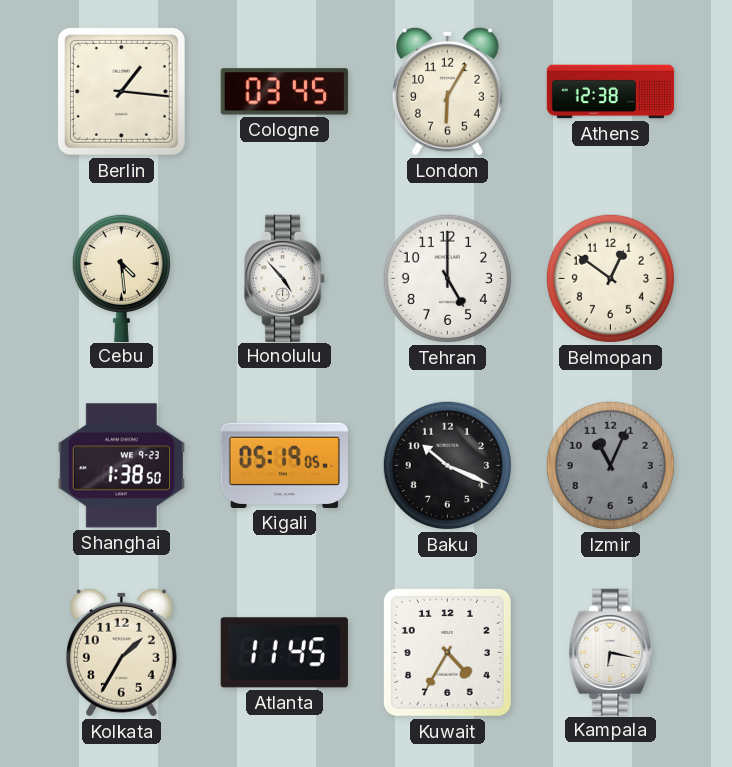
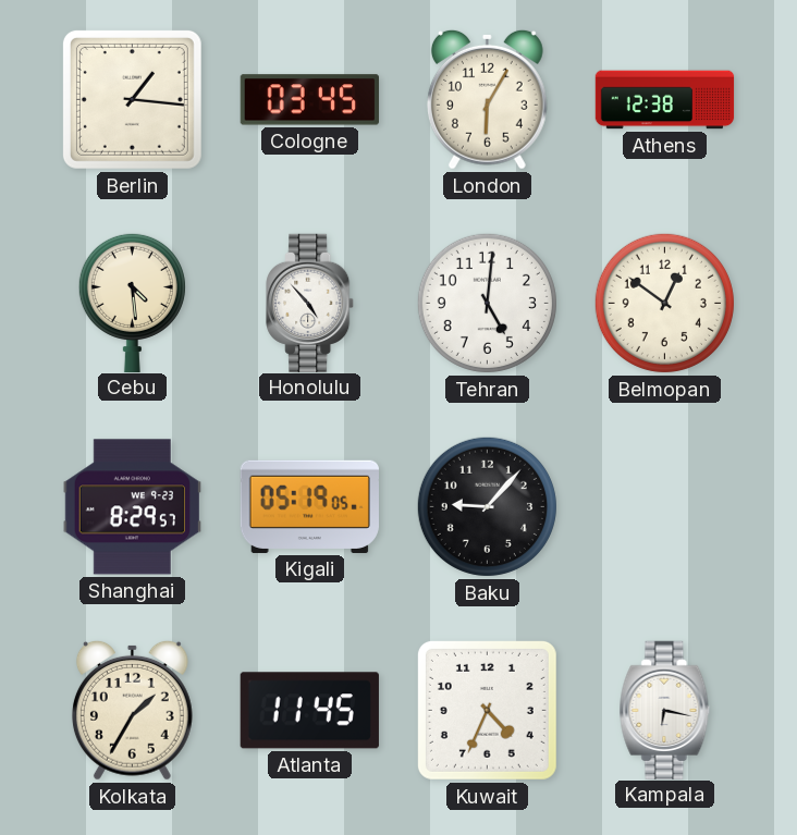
Tehran: 5:00 -> 5:01 (487, 303)
Shanghai: 1:38 -> 8:29 (132, 507)
Baku: 10:19 -> 9:07 (487, 506)
Izmir: 11:04 -> none (610, 465)
Kuwait: 4:35 -> 4:34 (487, 710)
